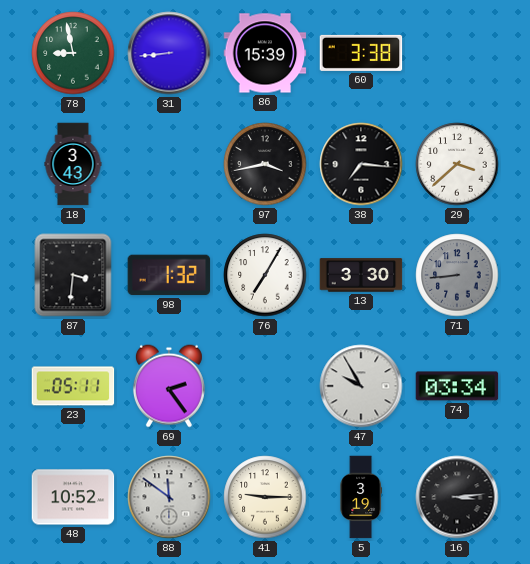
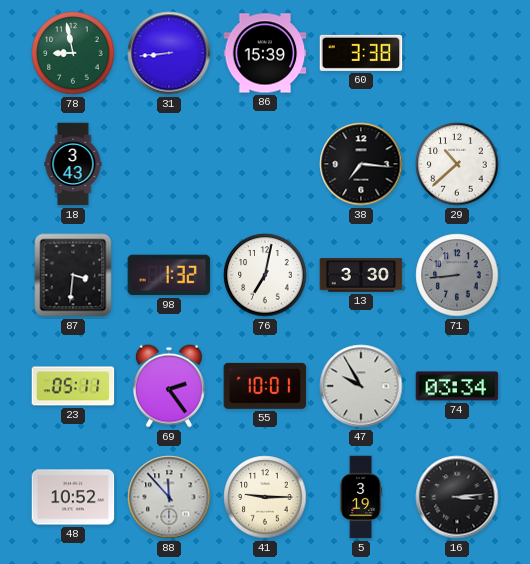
97: 3:43 -> none (265, 164)
29: 3:38 -> 10:38 (457, 164)
76: 7:05 -> 7:02 (265, 275)
55: none -> 10:01 (265, 386)
88: 11:51 -> 11:53 (169, 497)
